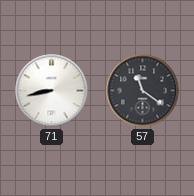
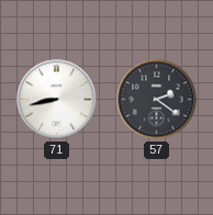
57: 11:21 -> 2:21 (157, 100)
